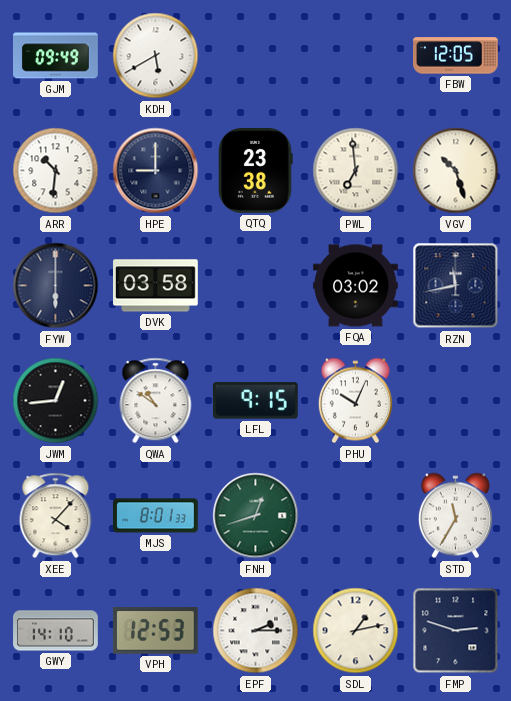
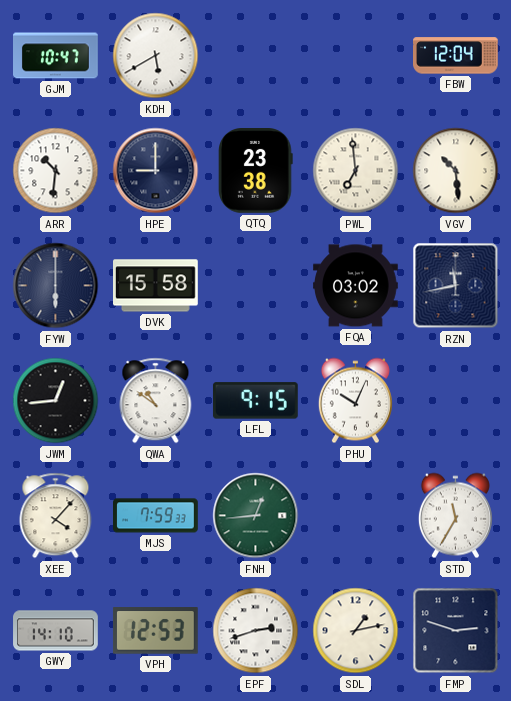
GJM: 09:49 -> 10:47 (56, 56)
FBW: 12:05 -> 12:04 (456, 56)
VGV: 10:27 -> 10:29 (456, 171)
DVK: 03:58 -> 15:58 (156, 286)
MJS: 8:01 -> 7:59 (156, 516)
FNH: 12:42 -> 12:44 (256, 516)
EPF: 2:15 -> 2:42 (256, 631)
